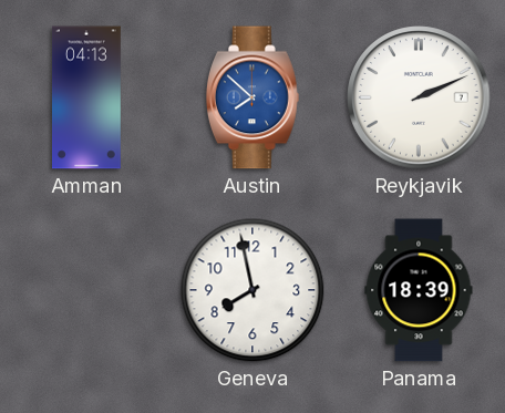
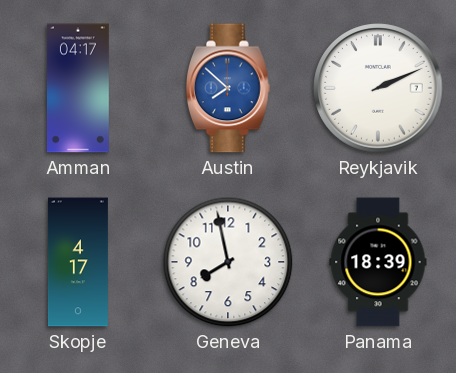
Amman: 04:13 -> 04:17 (78, 88)
Skopje: none -> 4:17 (78, 262)
